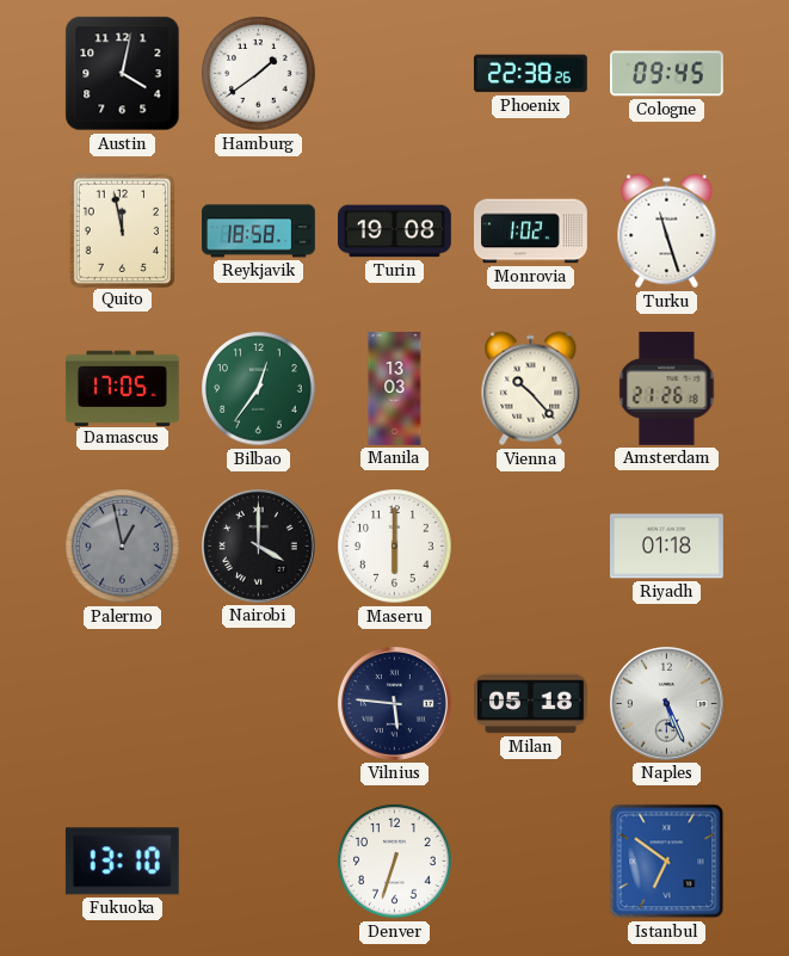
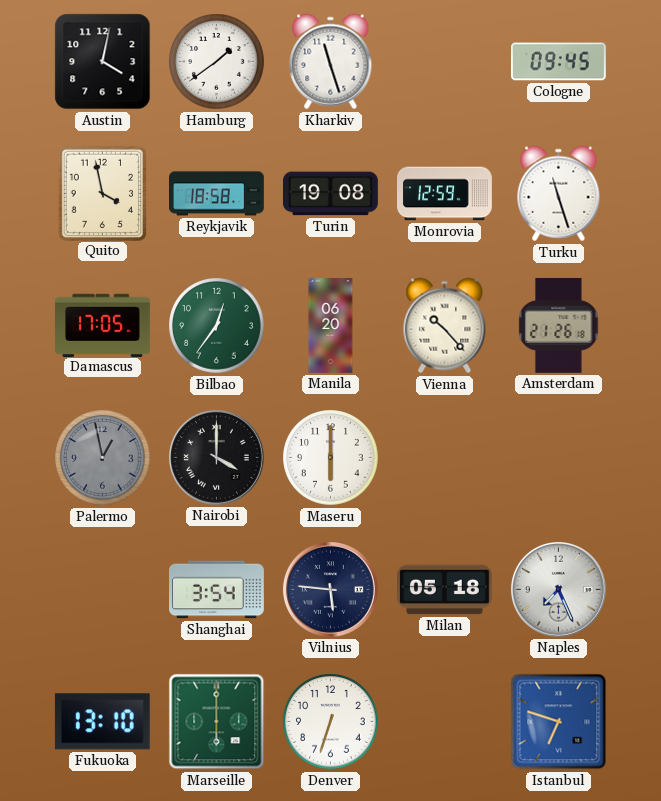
Kharkiv: none -> 11:27 (331, 62)
Phoenix: 22:38 -> none (531, 74)
Quito: 11:58 -> 3:58 (102, 193)
Monrovia: 1:02 -> 12:59 (445, 194)
Manila: 13:03 -> 06:20 (331, 326)
Riyadh: 01:18 -> none (666, 547)
Shanghai: none -> 3:54 (217, 590)
Naples: 5:26 -> 7:26 (558, 589)
Marseille: none -> 6:00 (217, 722)
Istanbul: 6:51 -> 6:48 (559, 722)
